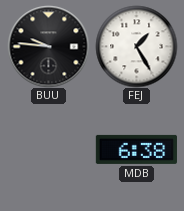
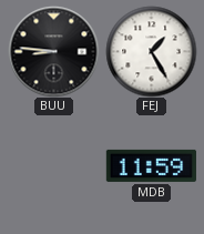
BUU: 9:46 -> 8:46 (53, 51)
MDB: 6:38 -> 11:59 (151, 165)
